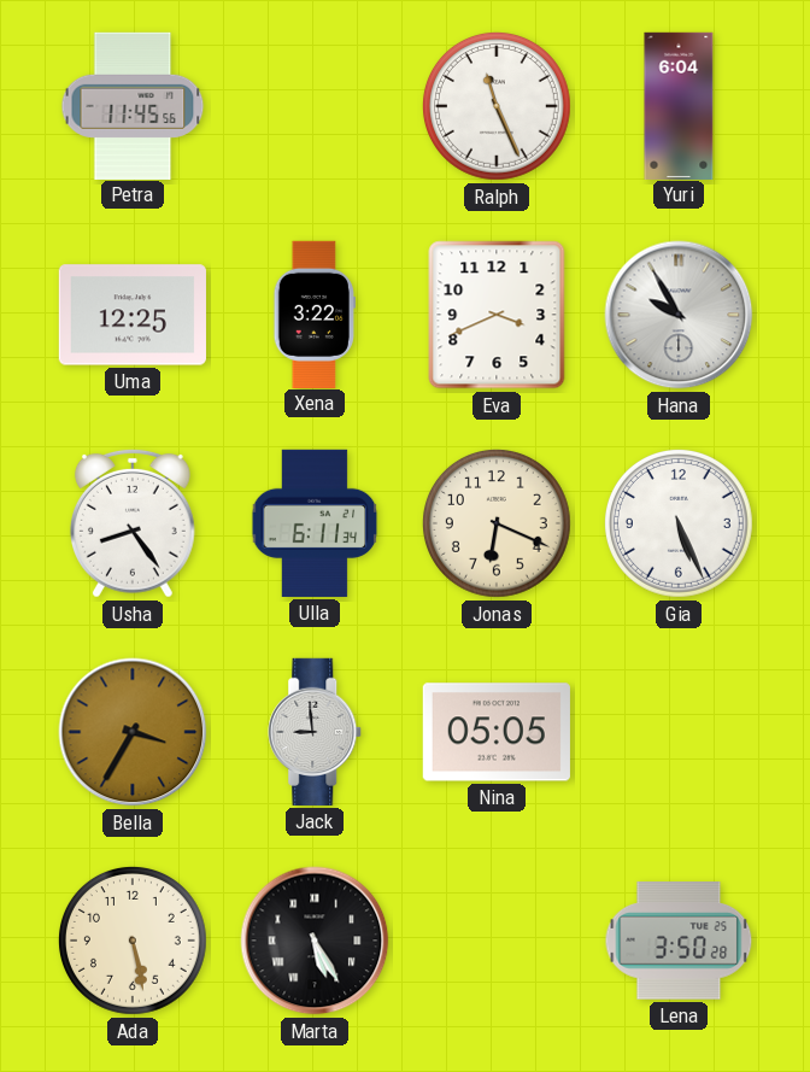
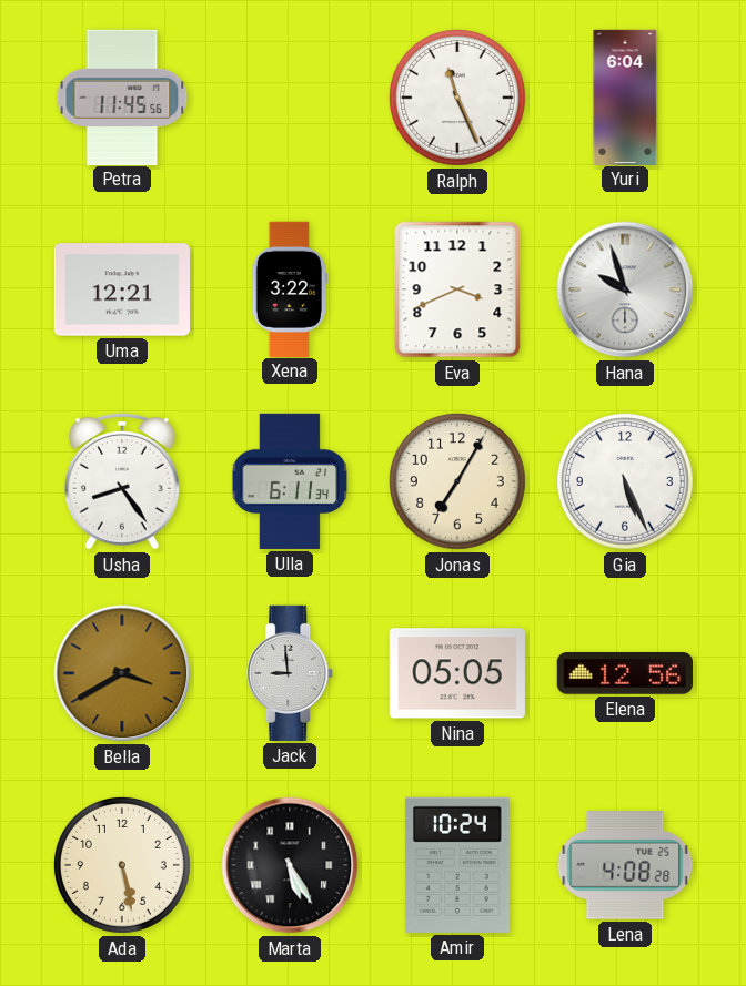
Uma: 12:25 -> 12:21 (122, 289)
Hana: 9:55 -> 9:57 (625, 289)
Jonas: 6:19 -> 7:05 (457, 481)
Bella: 3:35 -> 3:40 (122, 673)
Elena: none -> 12:56 (625, 674)
Amir: none -> 10:24 (457, 865)
Lena: 3:50 -> 4:08 (625, 865)
